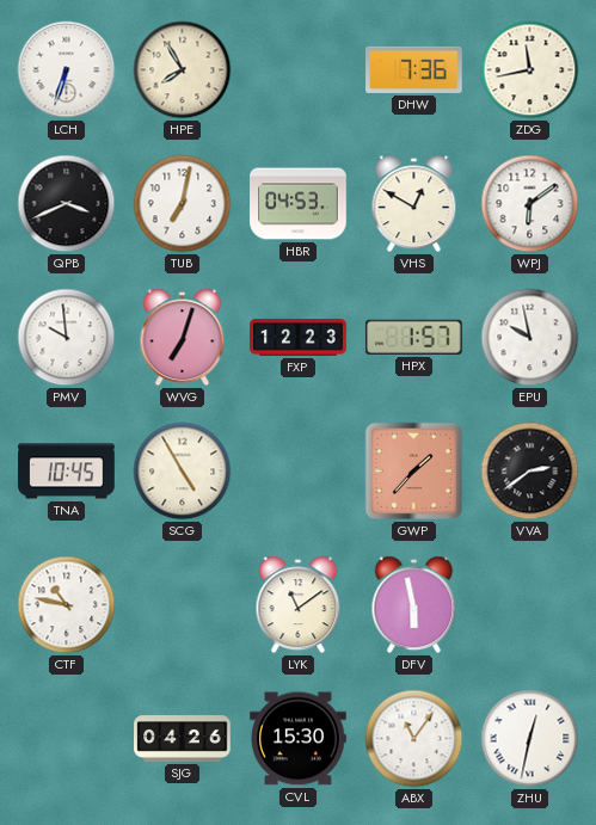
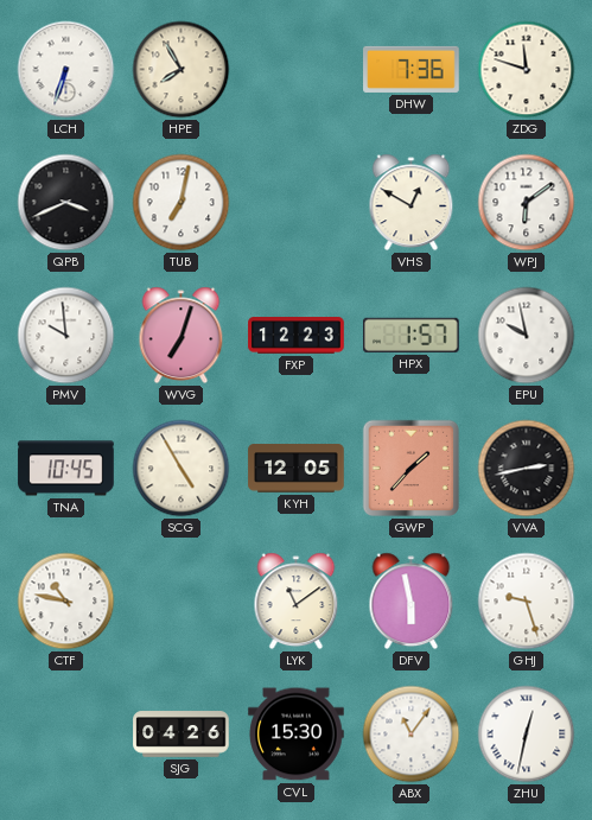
ZDG: 11:43 -> 11:48 (527, 70)
HBR: 04:53 -> none (299, 204)
KYH: none -> 12:05 (297, 469)
VVA: 2:39 -> 2:43 (527, 469)
GHJ: none -> 9:27 (527, 602)
